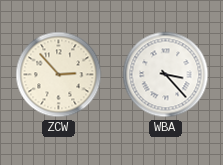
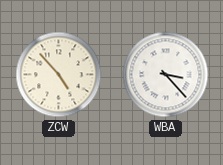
ZCW: 2:53 -> 4:53 (59, 75)
